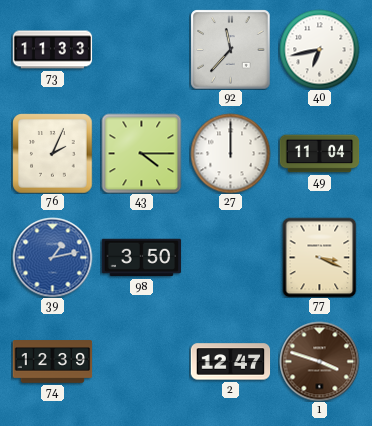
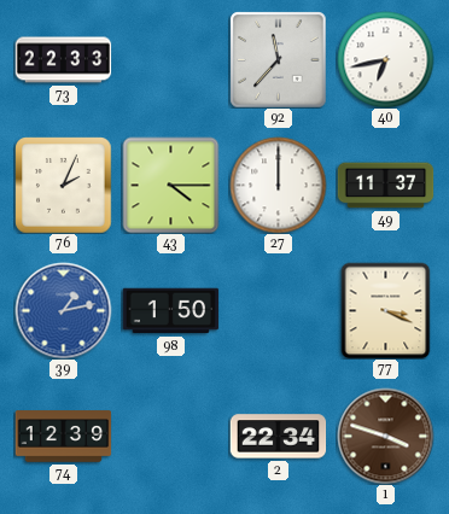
73: 11:33 -> 22:33 (63, 60)
49: 11:04 -> 11:37 (385, 186)
98: 3:50 -> 1:50 (170, 311)
2: 12:47 -> 22:34 (278, 437)
